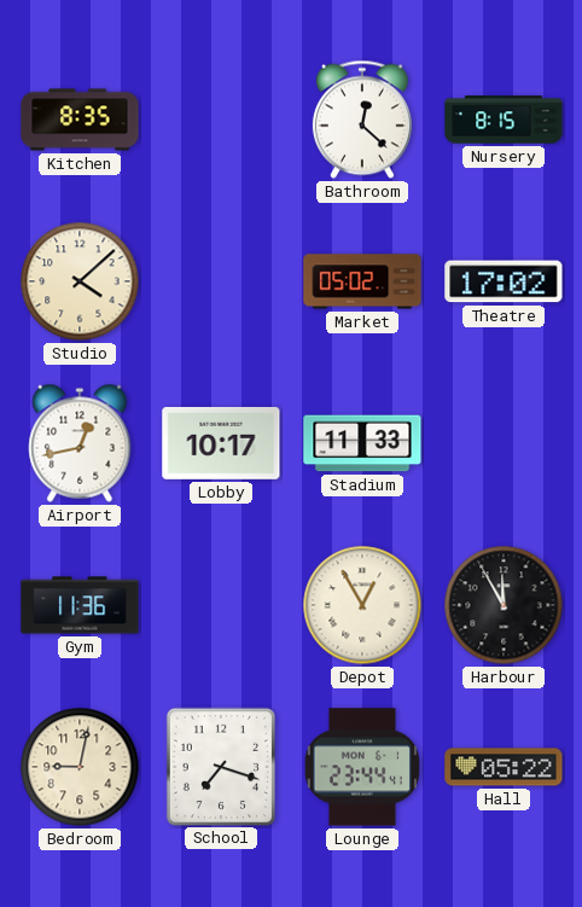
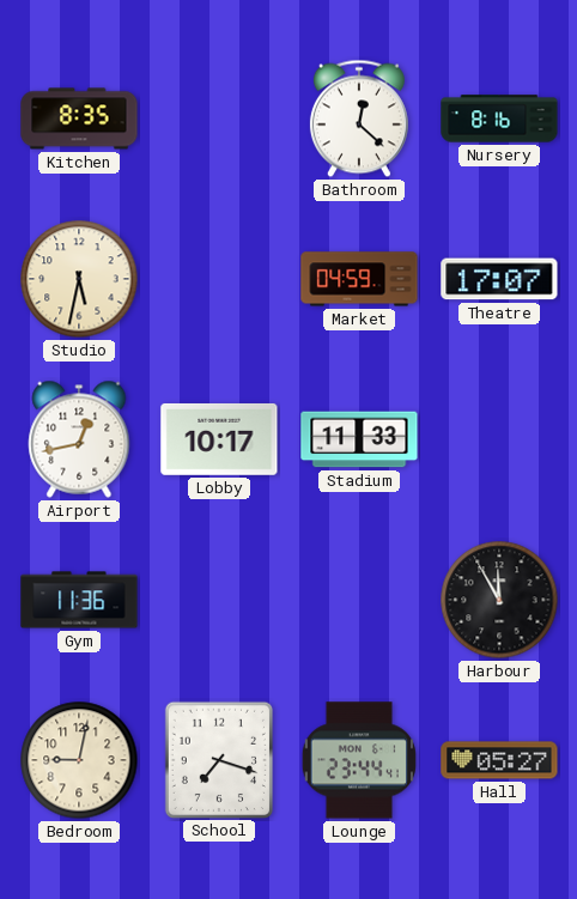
Nursery: 8:15 -> 8:16 (499, 119)
Studio: 4:08 -> 5:32 (79, 279)
Market: 05:02 -> 04:59 (359, 279)
Theatre: 17:02 -> 17:07 (499, 279)
Depot: 12:55 -> none (362, 605)
Hall: 05:22 -> 05:27 (499, 760)
